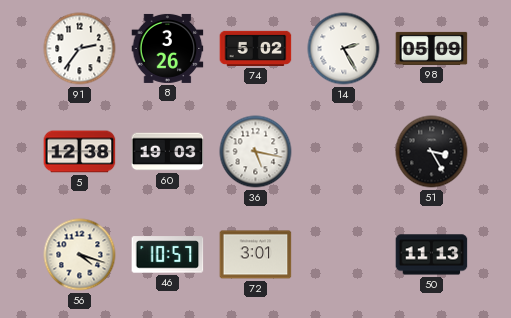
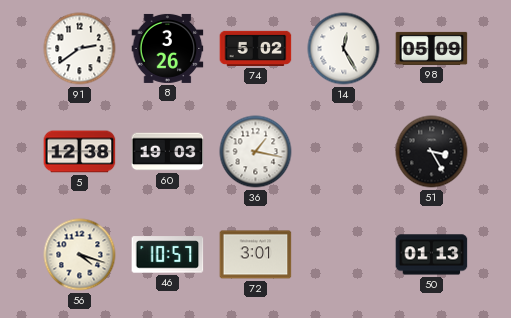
91: 2:36 -> 2:39 (80, 49)
14: 2:25 -> 12:25 (344, 49)
36: 5:17 -> 1:17 (256, 152)
50: 11:13 -> 01:13 (432, 255)
